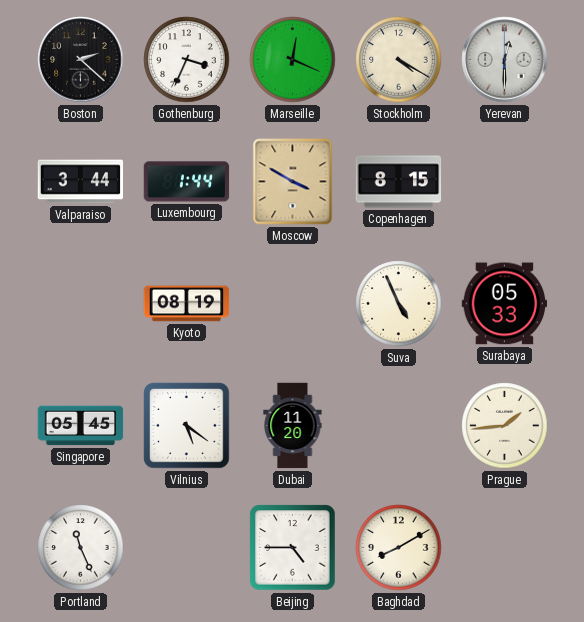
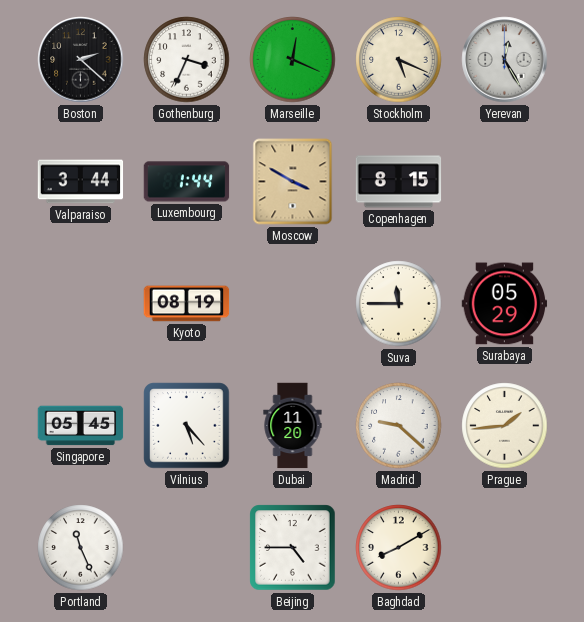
Stockholm: 4:20 -> 5:19 (399, 60)
Yerevan: 12:30 -> 12:25 (505, 60)
Suva: 4:56 -> 11:45 (399, 304)
Surabaya: 05:33 -> 05:29 (505, 304)
Vilnius: 5:21 -> 5:23 (187, 426)
Madrid: none -> 9:22 (399, 426)
